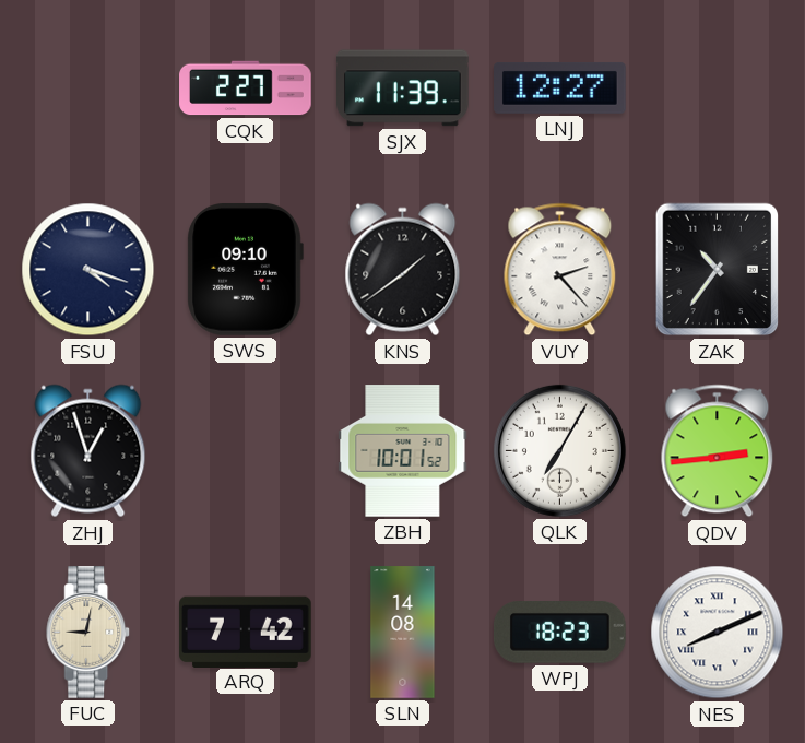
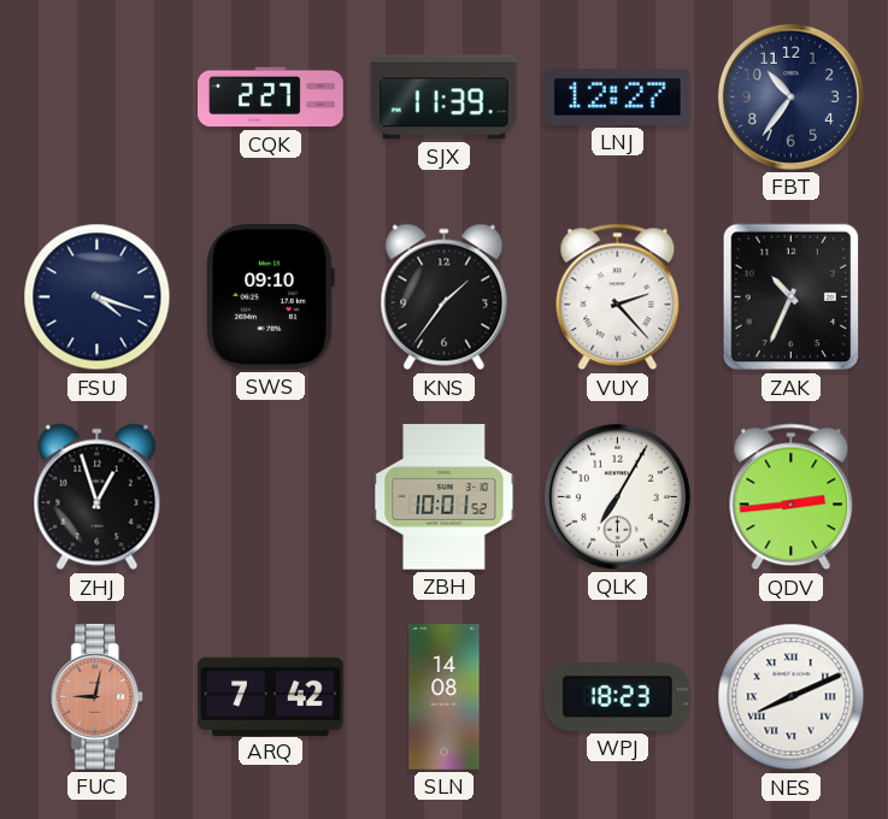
FBT: none -> 10:36 (790, 96)
KNS: 1:39 -> 1:36 (445, 297)
ZAK: 10:36 -> 10:34 (792, 297)
FUC dial: cream -> salmon (98, 697)
